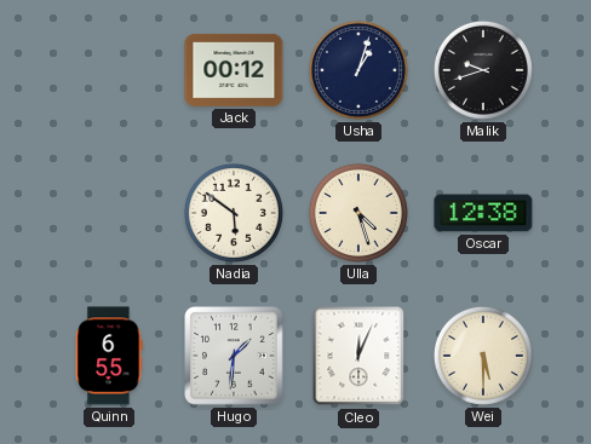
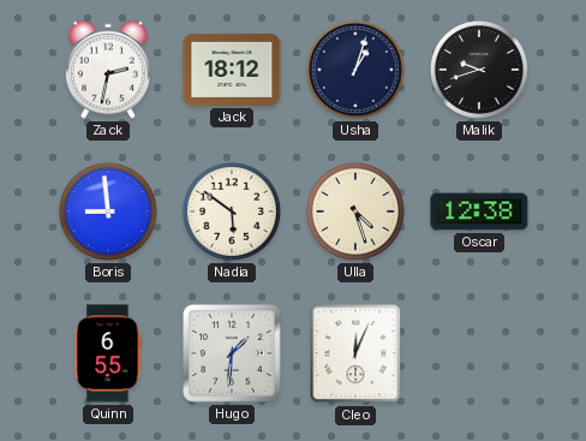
Zack: none -> 2:32 (108, 70)
Jack: 00:12 -> 18:12 (232, 70)
Boris: none -> 8:59 (108, 211)
Wei: 5:30 -> none (483, 356)
